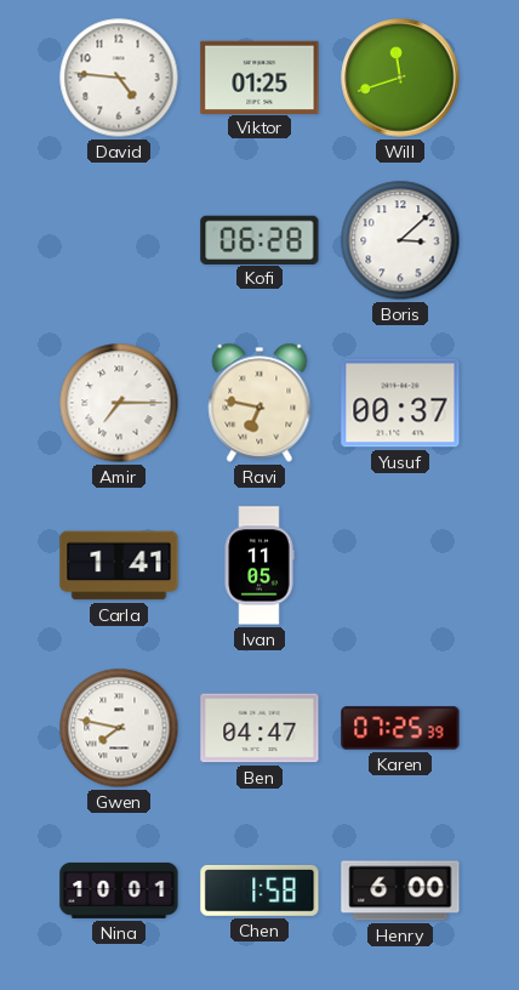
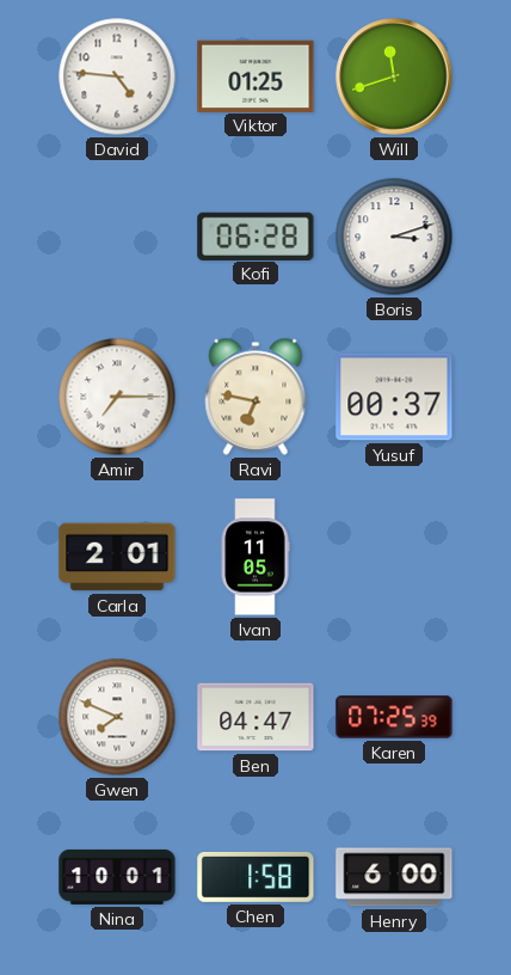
Boris: 3:08 -> 3:12 (394, 237)
Carla: 1:41 -> 2:01 (117, 557)
Gwen: 7:47 -> 7:49 (117, 717)
